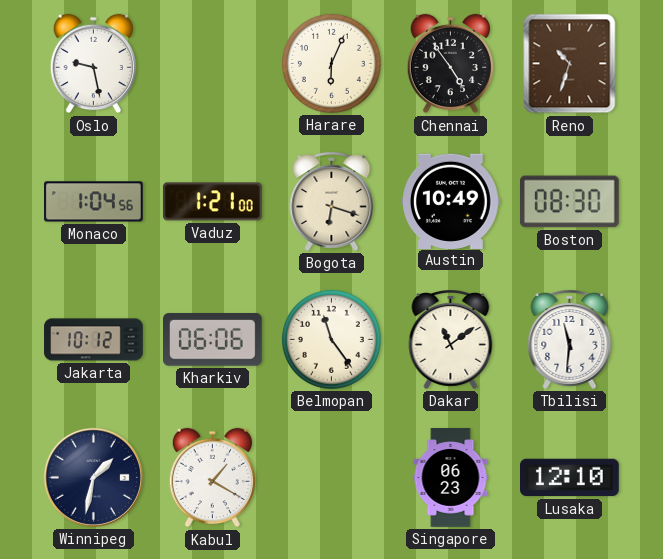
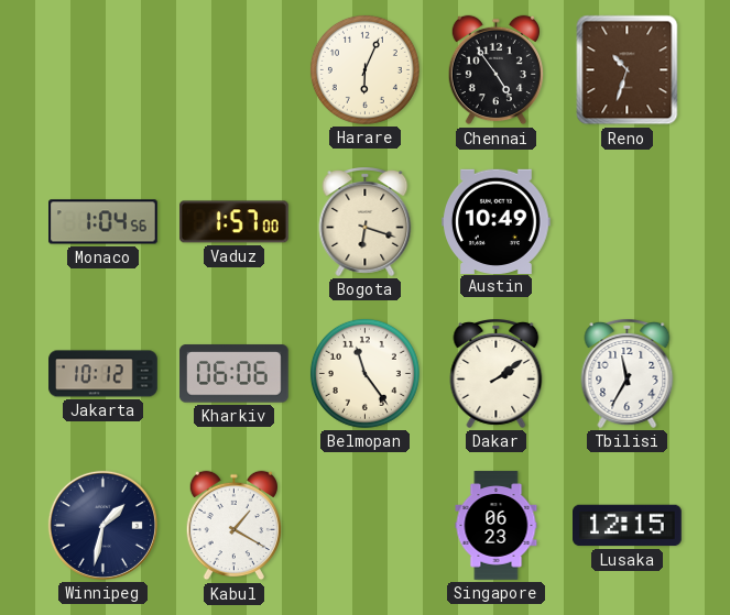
Oslo: 9:28 -> none (93, 64)
Vaduz: 1:21 -> 1:57 (233, 222)
Boston: 08:30 -> none (569, 202)
Dakar: 11:09 -> 2:09 (497, 374)
Tbilisi: 11:31 -> 11:35 (628, 374)
Lusaka: 12:10 -> 12:15 (628, 526)
